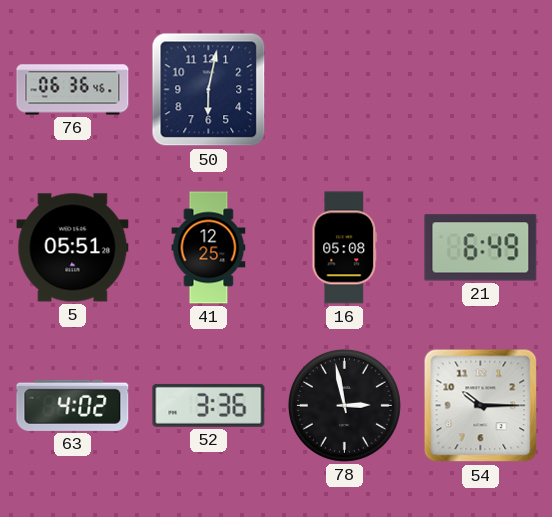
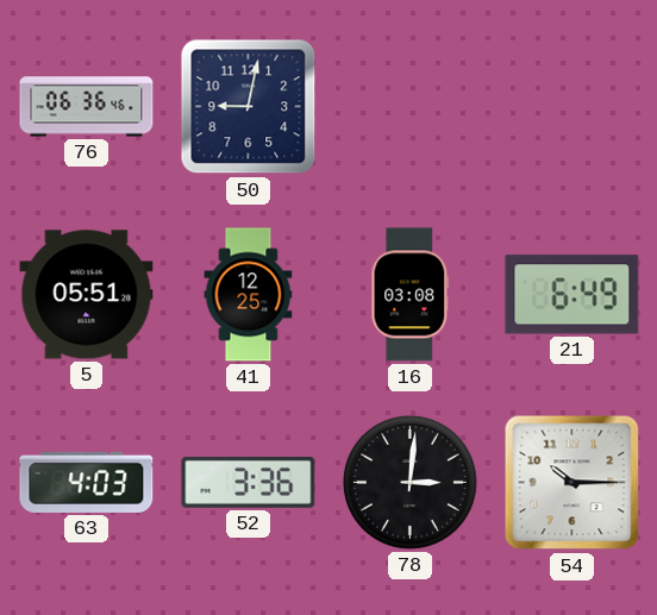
50: 6:02 -> 9:02 (249, 107)
16: 05:08 -> 03:08 (411, 295)
63: 4:02 -> 4:03 (87, 482)
78: 2:58 -> 3:01 (409, 482)
